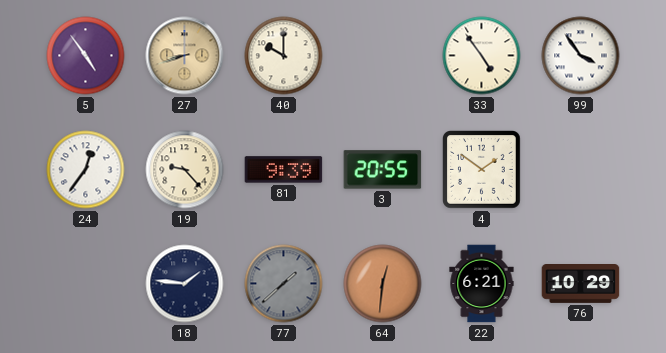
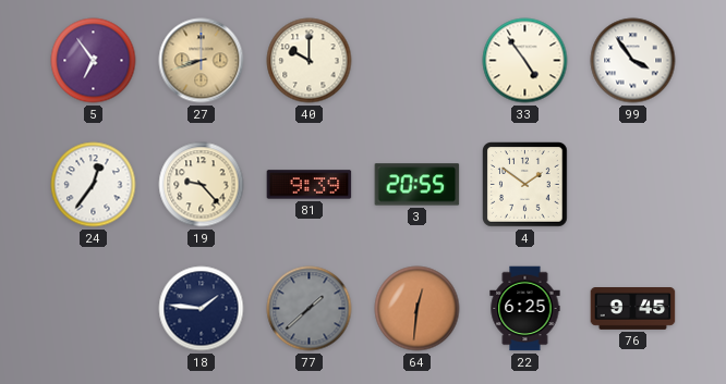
5: 4:54 -> 6:54 (94, 61)
22: 6:21 -> 6:25 (525, 309)
76: 10:29 -> 9:45 (633, 309)
